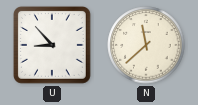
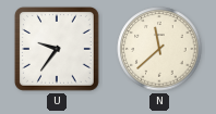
U: 8:53 -> 9:36 (57, 49)
